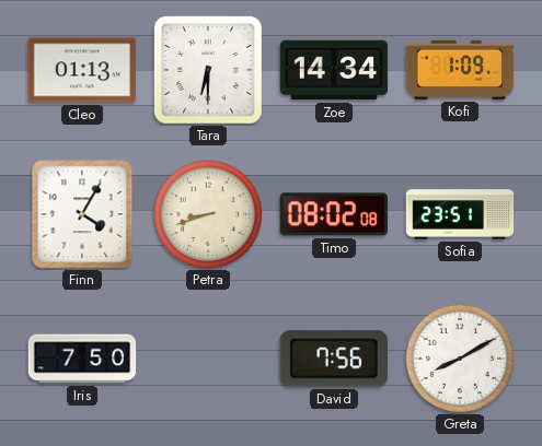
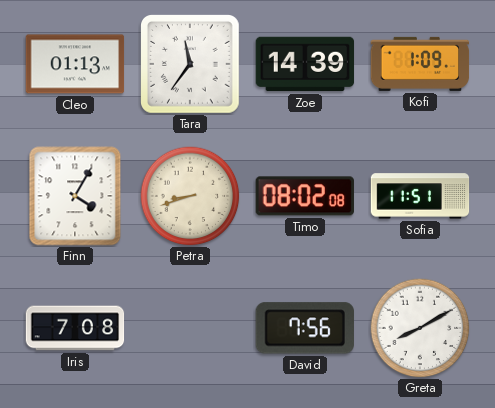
Tara: 6:30 -> 11:36 (191, 65)
Zoe: 14:34 -> 14:39 (305, 64)
Sofia: 23:51 -> 11:51 (420, 196)
Iris: 7:50 -> 7:08 (75, 328)
